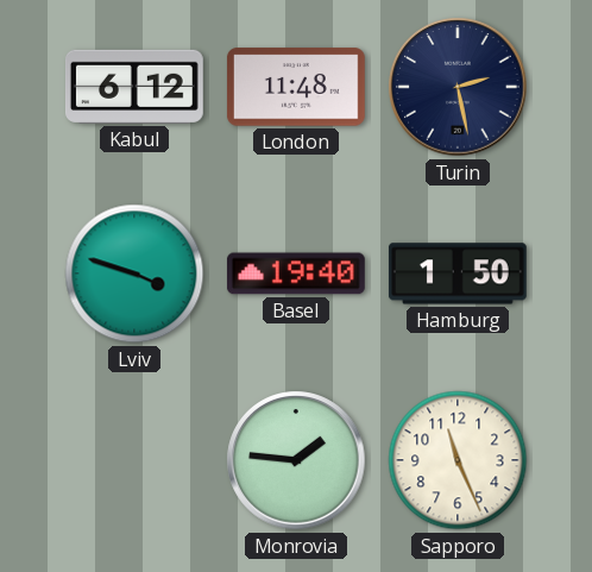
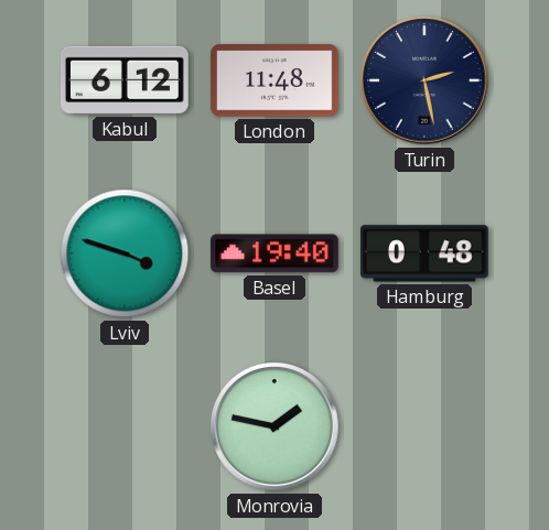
Hamburg: 1:50 -> 0:48 (424, 253)
Monrovia: 1:46 -> 1:47 (274, 426)
Sapporo: 11:26 -> none (458, 460)
